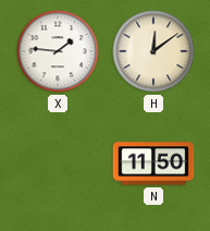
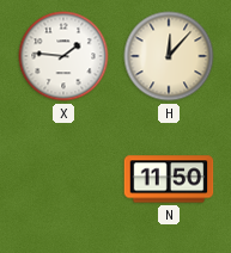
H: 12:09 -> 12:07 (169, 56)
